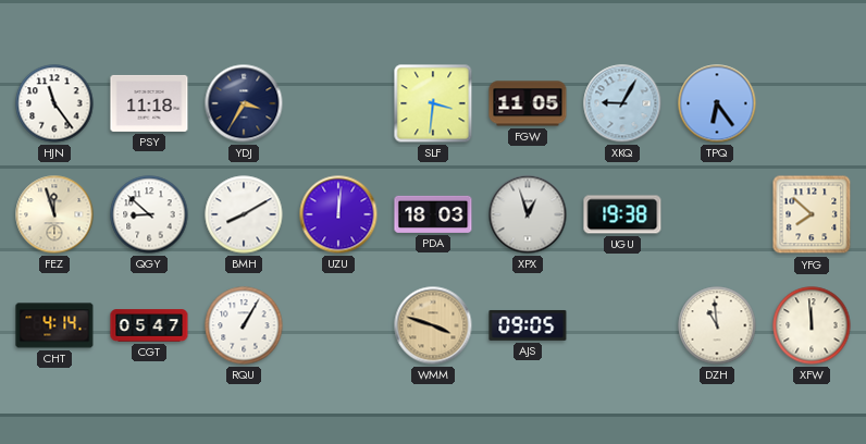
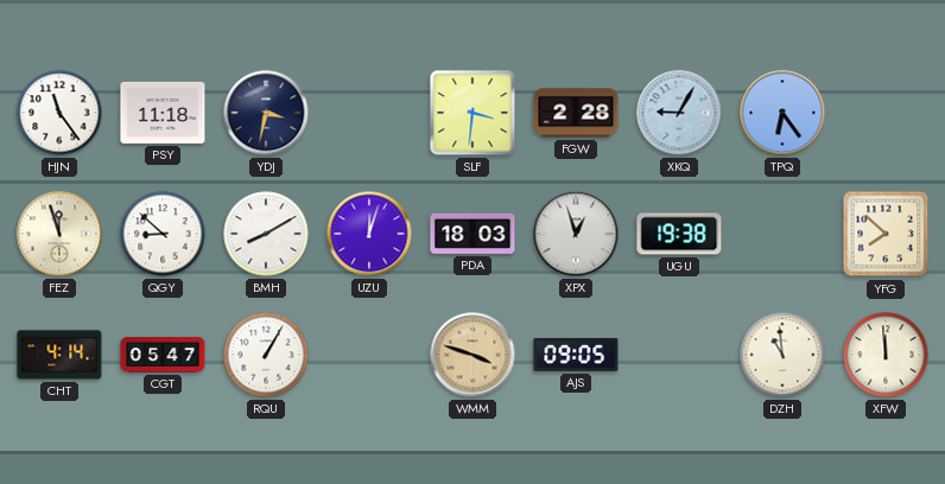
YDJ: 3:35 -> 3:32 (266, 113)
FGW: 11:05 -> 2:28 (576, 113)
UZU: 12:01 -> 12:03 (369, 234)
